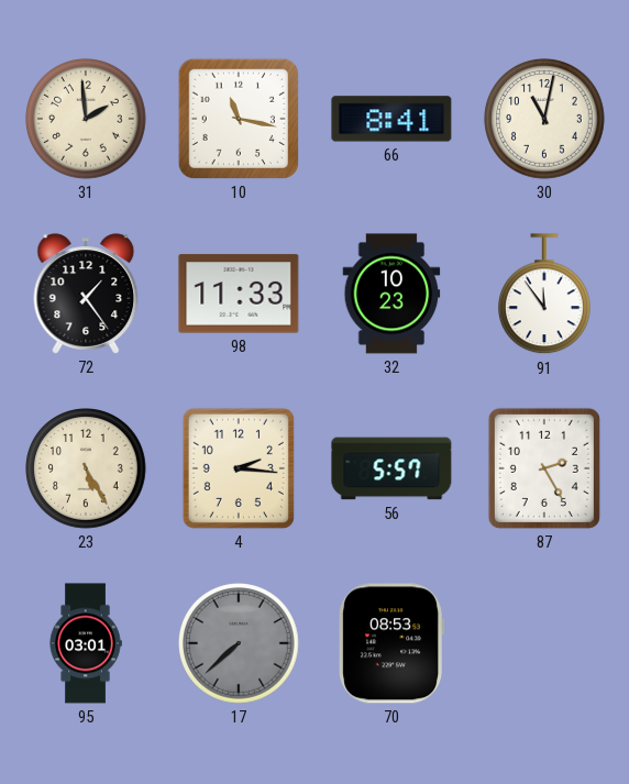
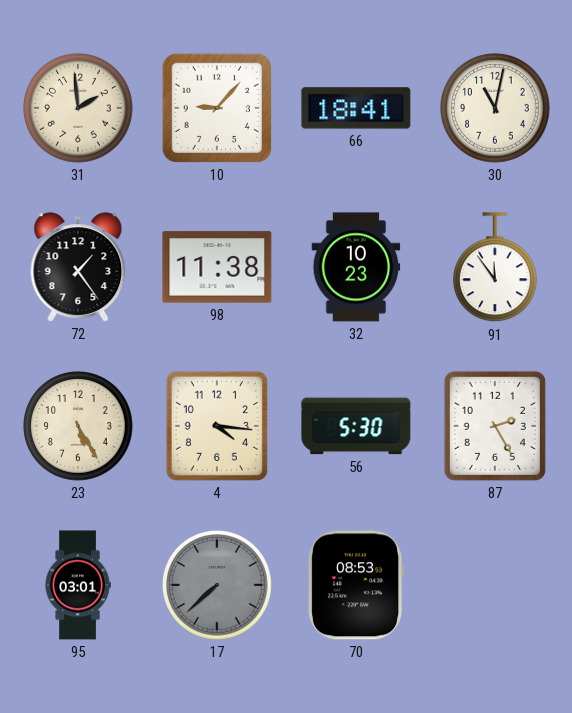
10: 11:17 -> 9:07 (217, 108)
66: 8:41 -> 18:41 (356, 108)
98: 11:33 -> 11:38 (217, 267)
4: 2:16 -> 4:16 (217, 426)
56: 5:57 -> 5:30 (356, 426)
